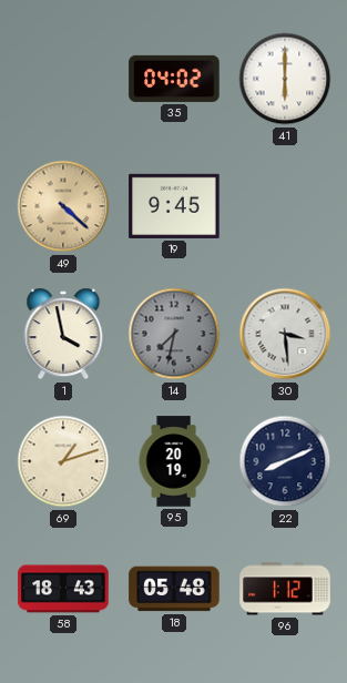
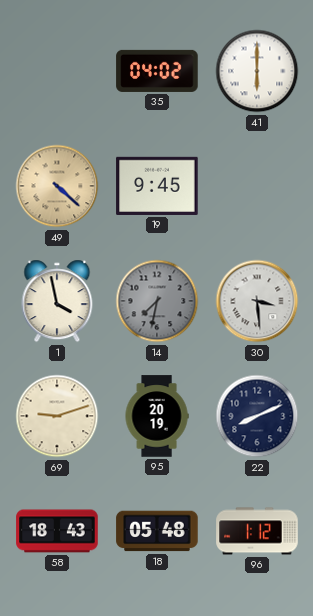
69: 1:12 -> 9:12 (57, 416)
